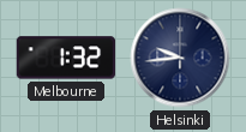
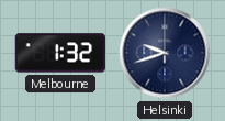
Helsinki: 9:44 -> 9:42 (165, 53)
